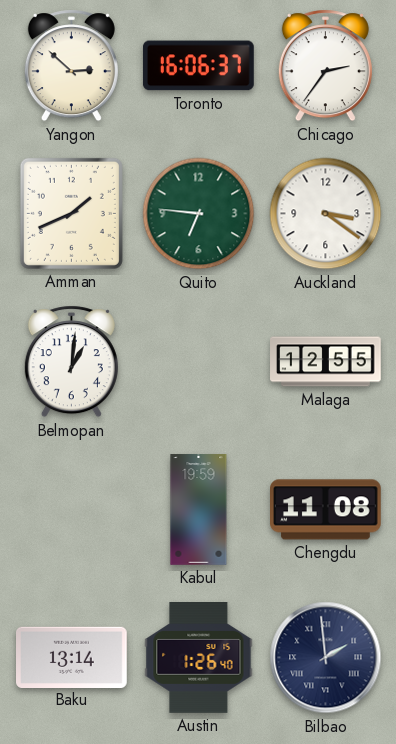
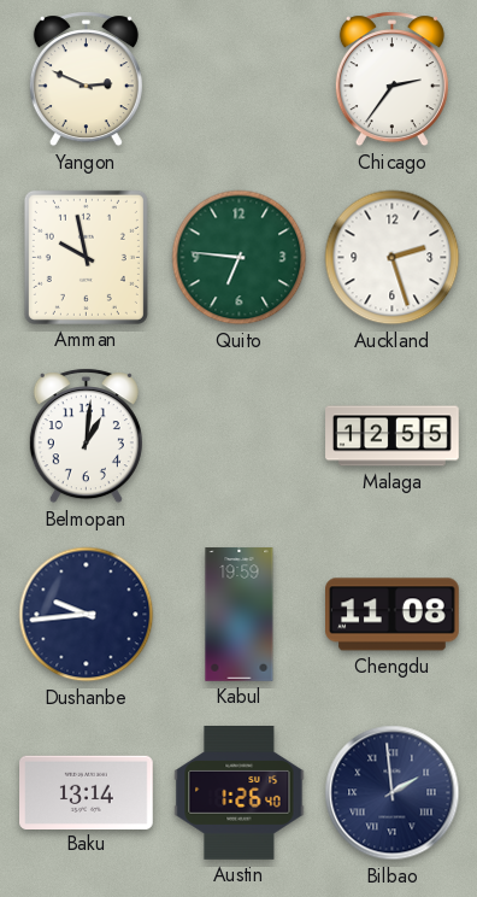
Yangon: 2:52 -> 2:49 (86, 80)
Toronto: 16:06 -> none (198, 66)
Amman: 1:41 -> 9:58 (86, 257)
Auckland: 3:21 -> 2:27 (393, 258)
Dushanbe: none -> 9:44 (87, 615)
